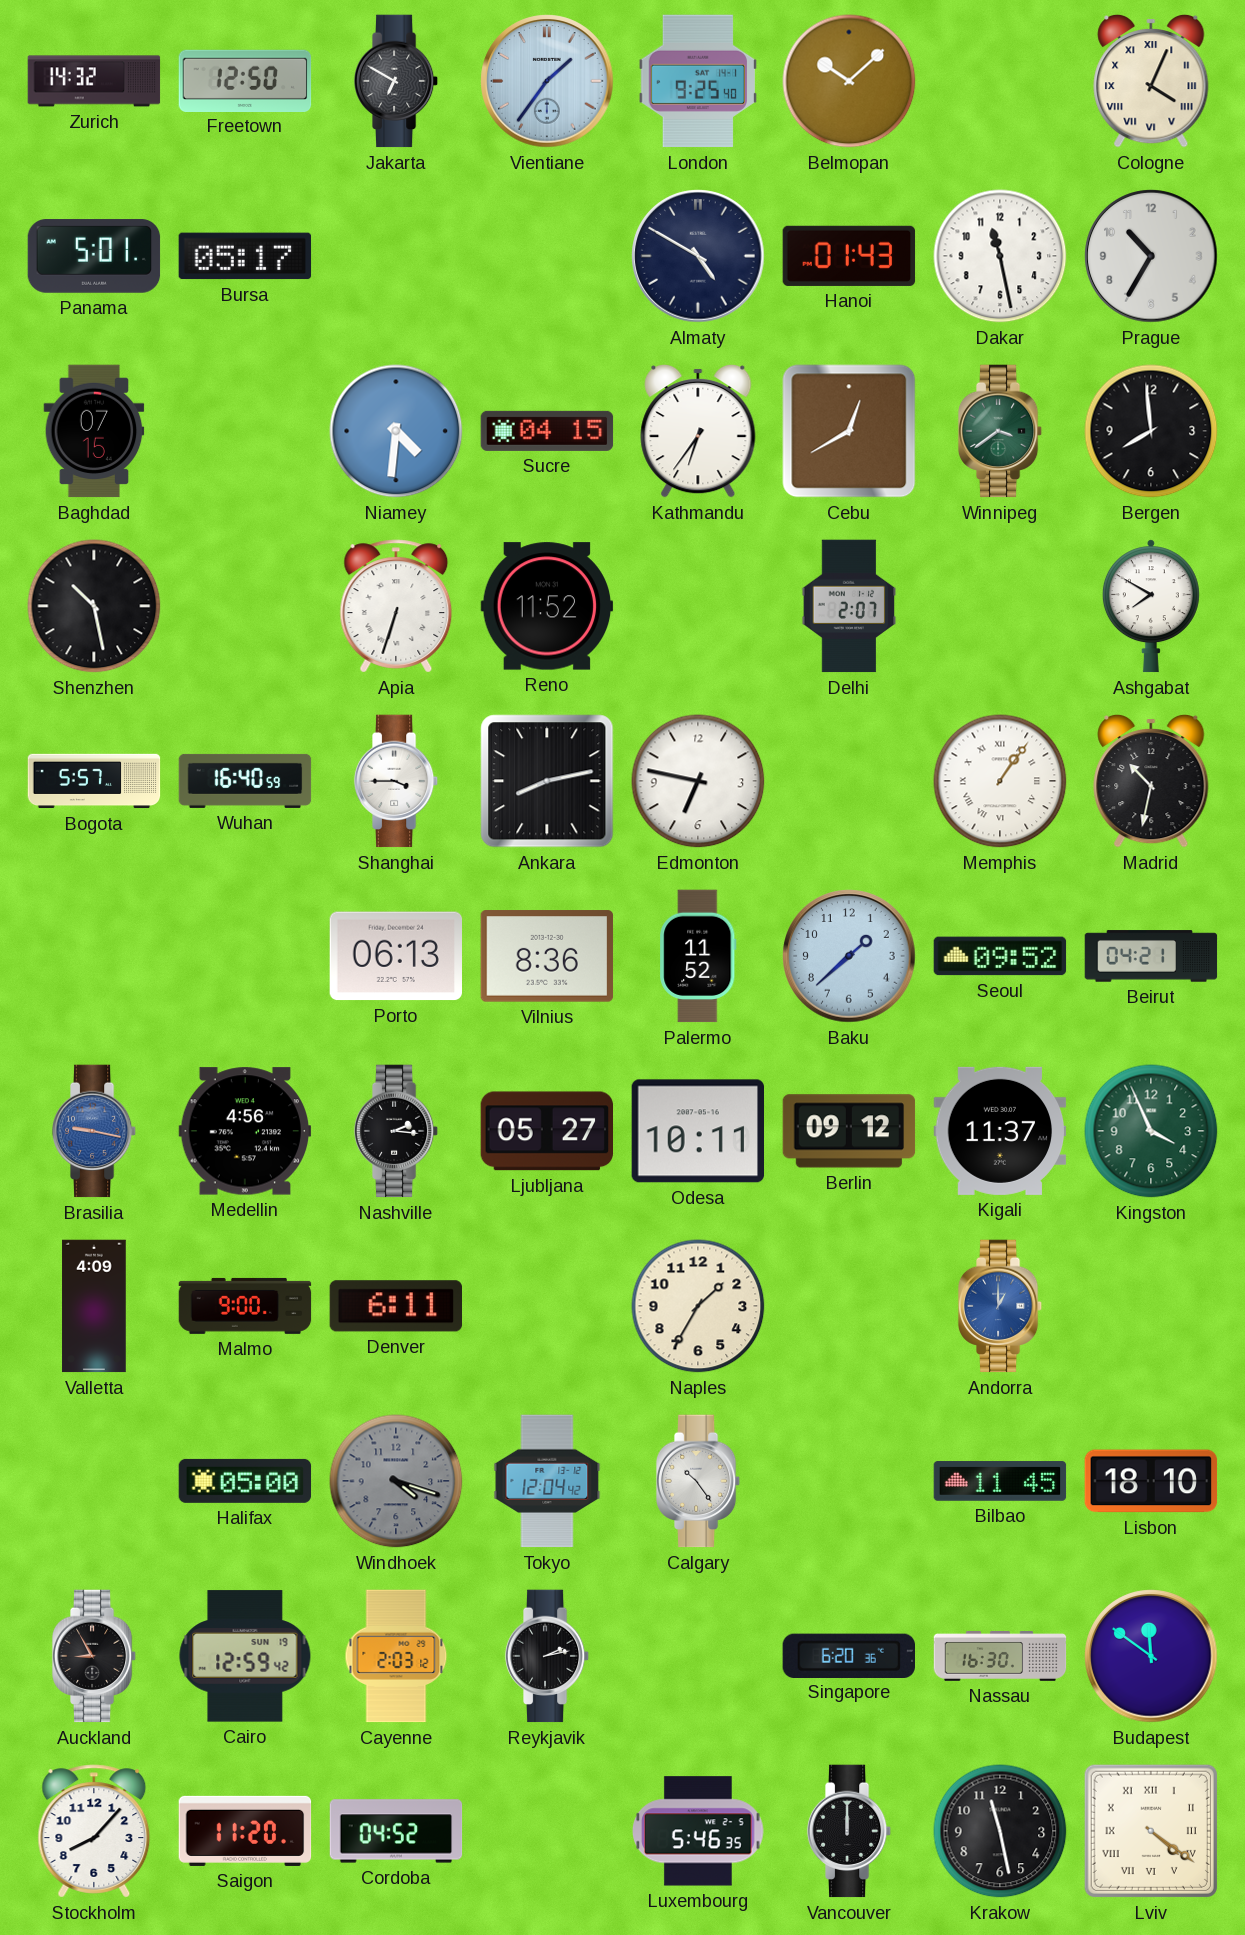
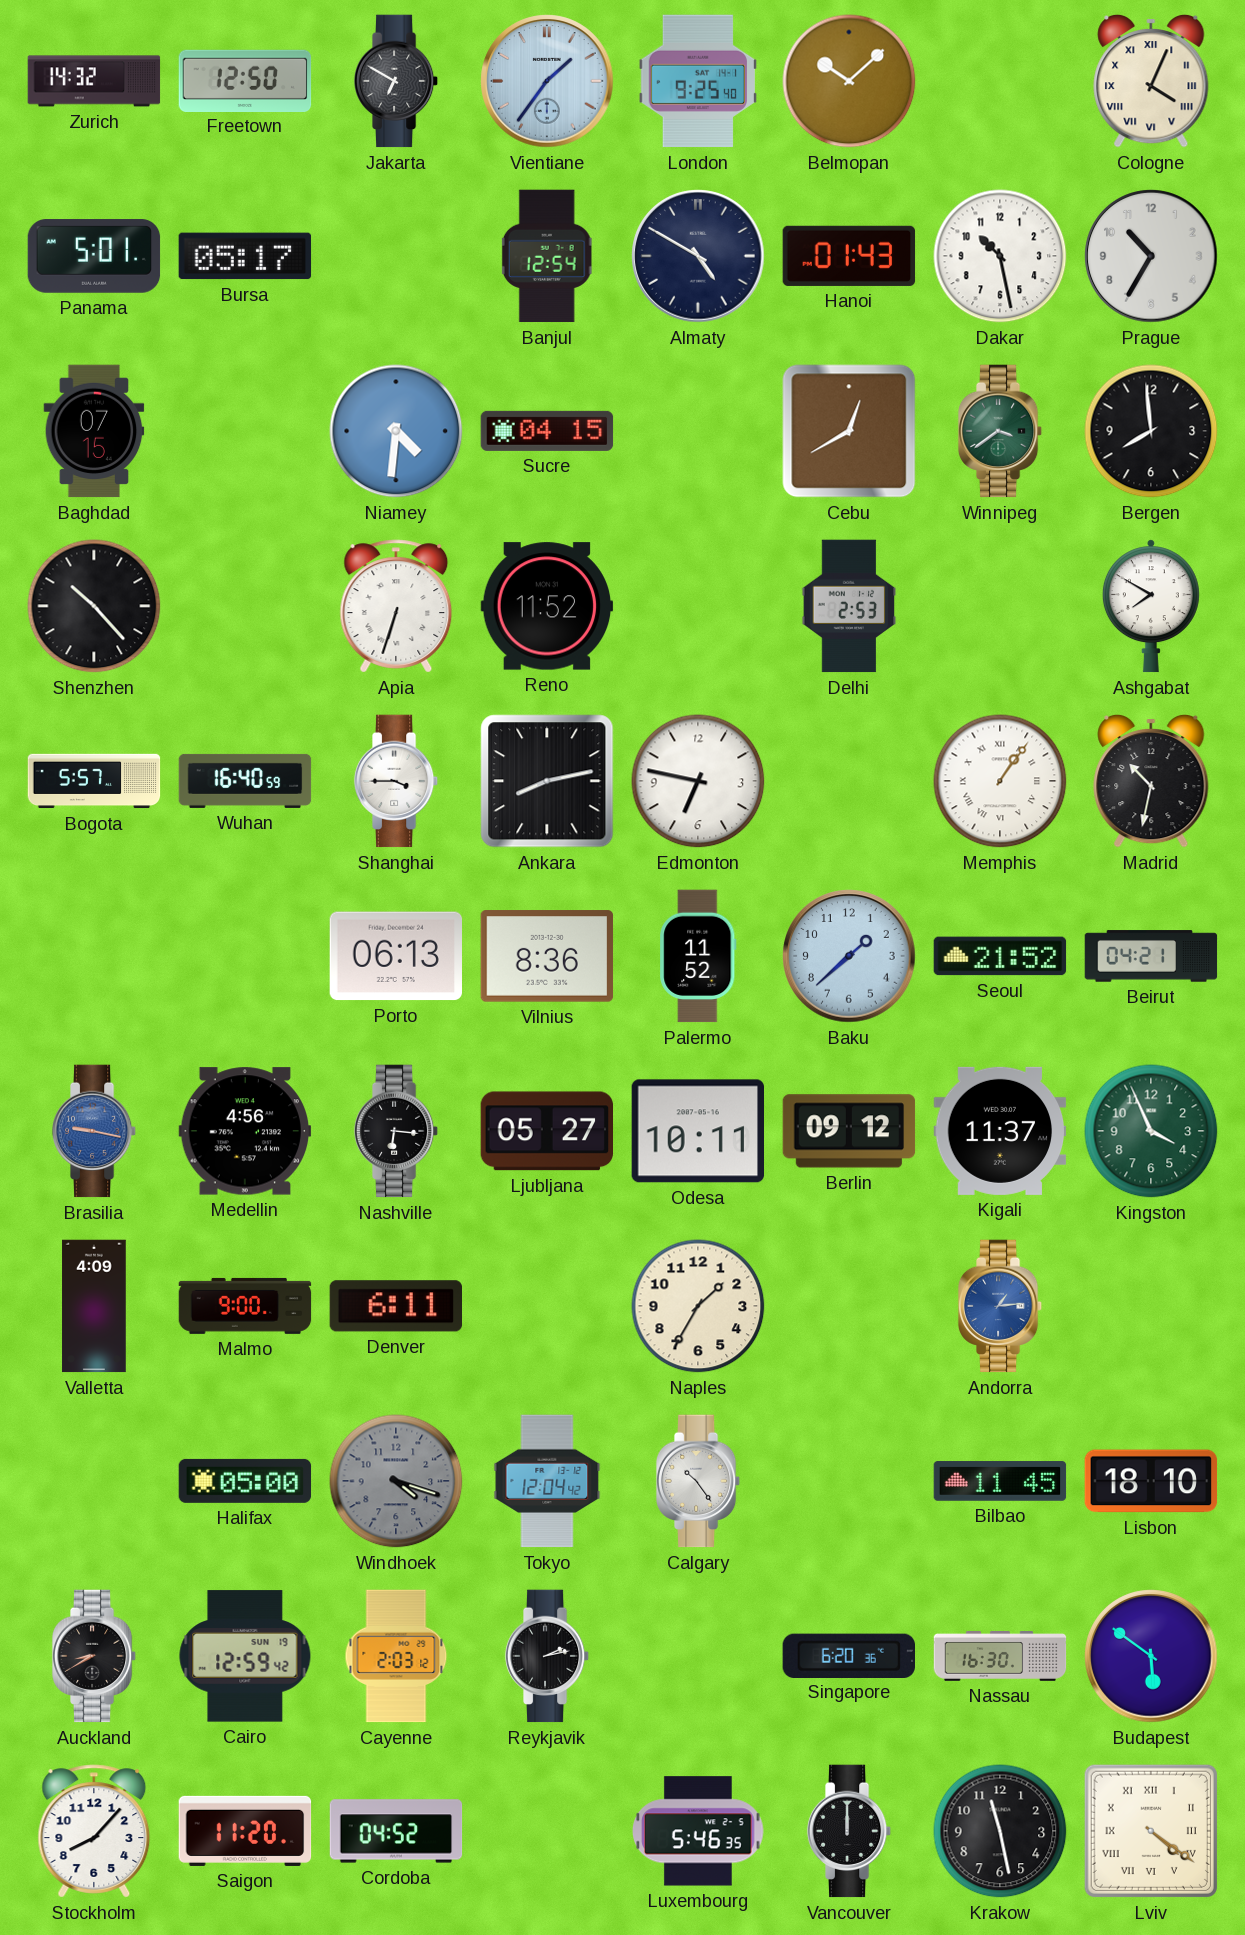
Banjul: none -> 12:54 (547, 256)
Dakar: 11:28 -> 10:28 (1000, 256)
Kathmandu: 6:36 -> none (698, 431)
Shenzhen: 10:28 -> 10:23 (94, 606)
Delhi: 2:07 -> 2:53 (849, 606)
Seoul: 09:52 -> 21:52 (1000, 956)
Nashville: 2:16 -> 6:16 (396, 1131)
Andorra: 1:00 -> 1:14 (1000, 1306)
Auckland: 8:55 -> 8:40 (94, 1656)
Budapest: 11:51 -> 5:51 (1151, 1656)
